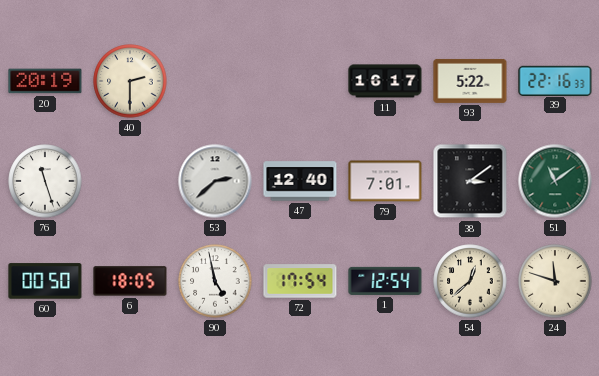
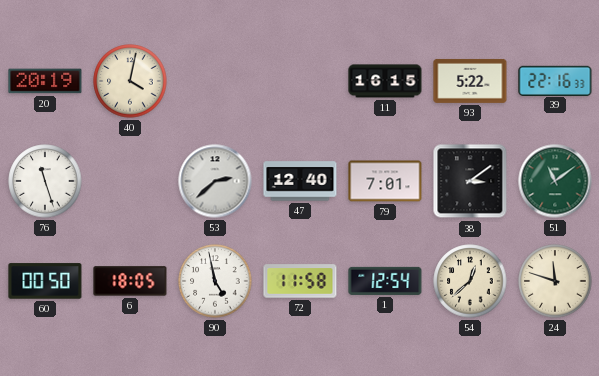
40: 2:30 -> 4:02 (130, 81)
11: 16:17 -> 16:15 (385, 81)
72: 17:54 -> 11:58 (300, 281)
